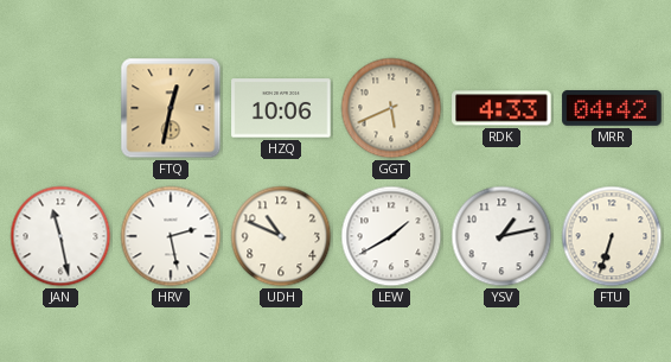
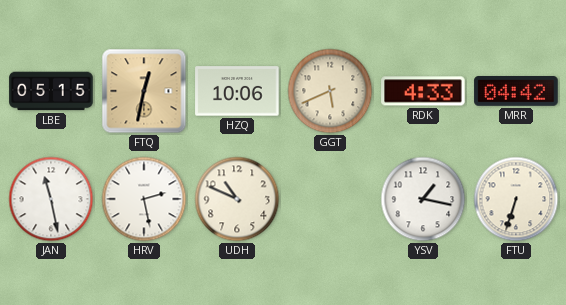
LBE: none -> 05:15 (51, 91)
LEW: 1:40 -> none (391, 236)
YSV: 1:13 -> 1:17 (423, 199)
